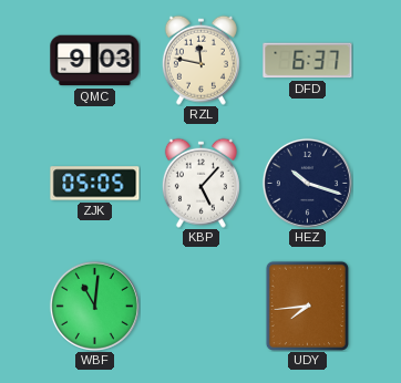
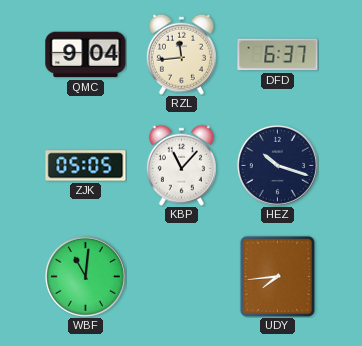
QMC: 9:03 -> 9:04 (86, 55)
RZL: 11:47 -> 11:44 (181, 54)
KBP: 5:07 -> 11:07 (181, 165)
